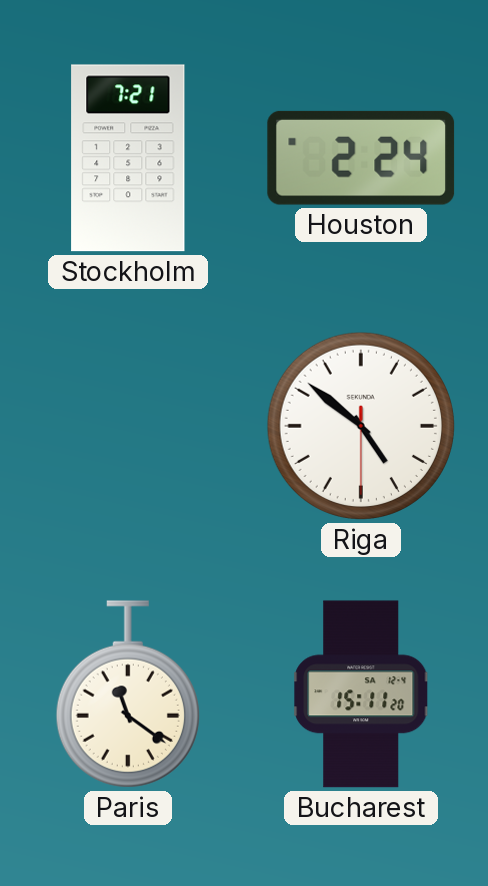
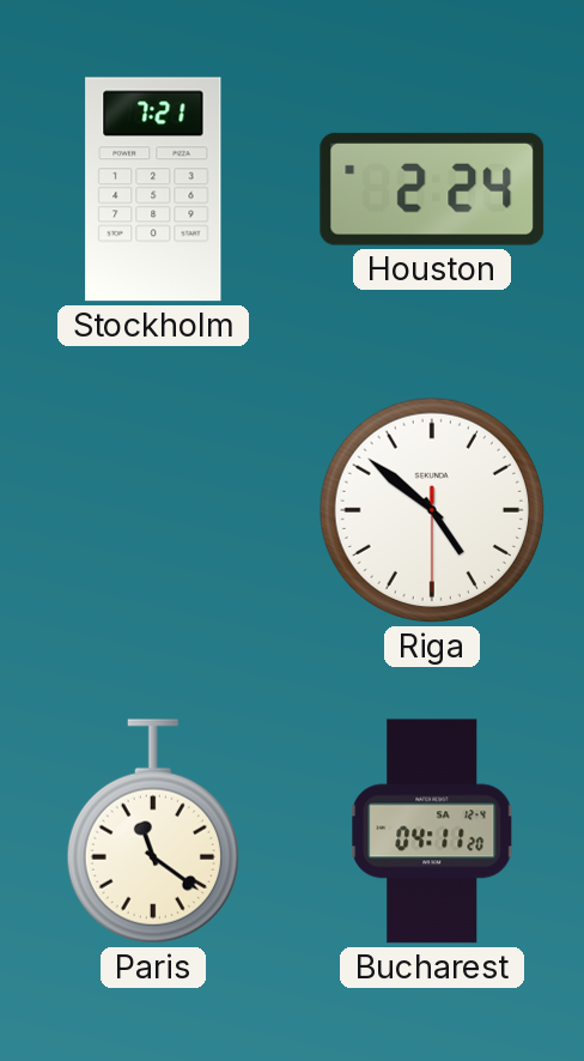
Bucharest: 15:11 -> 04:11 (432, 831)
